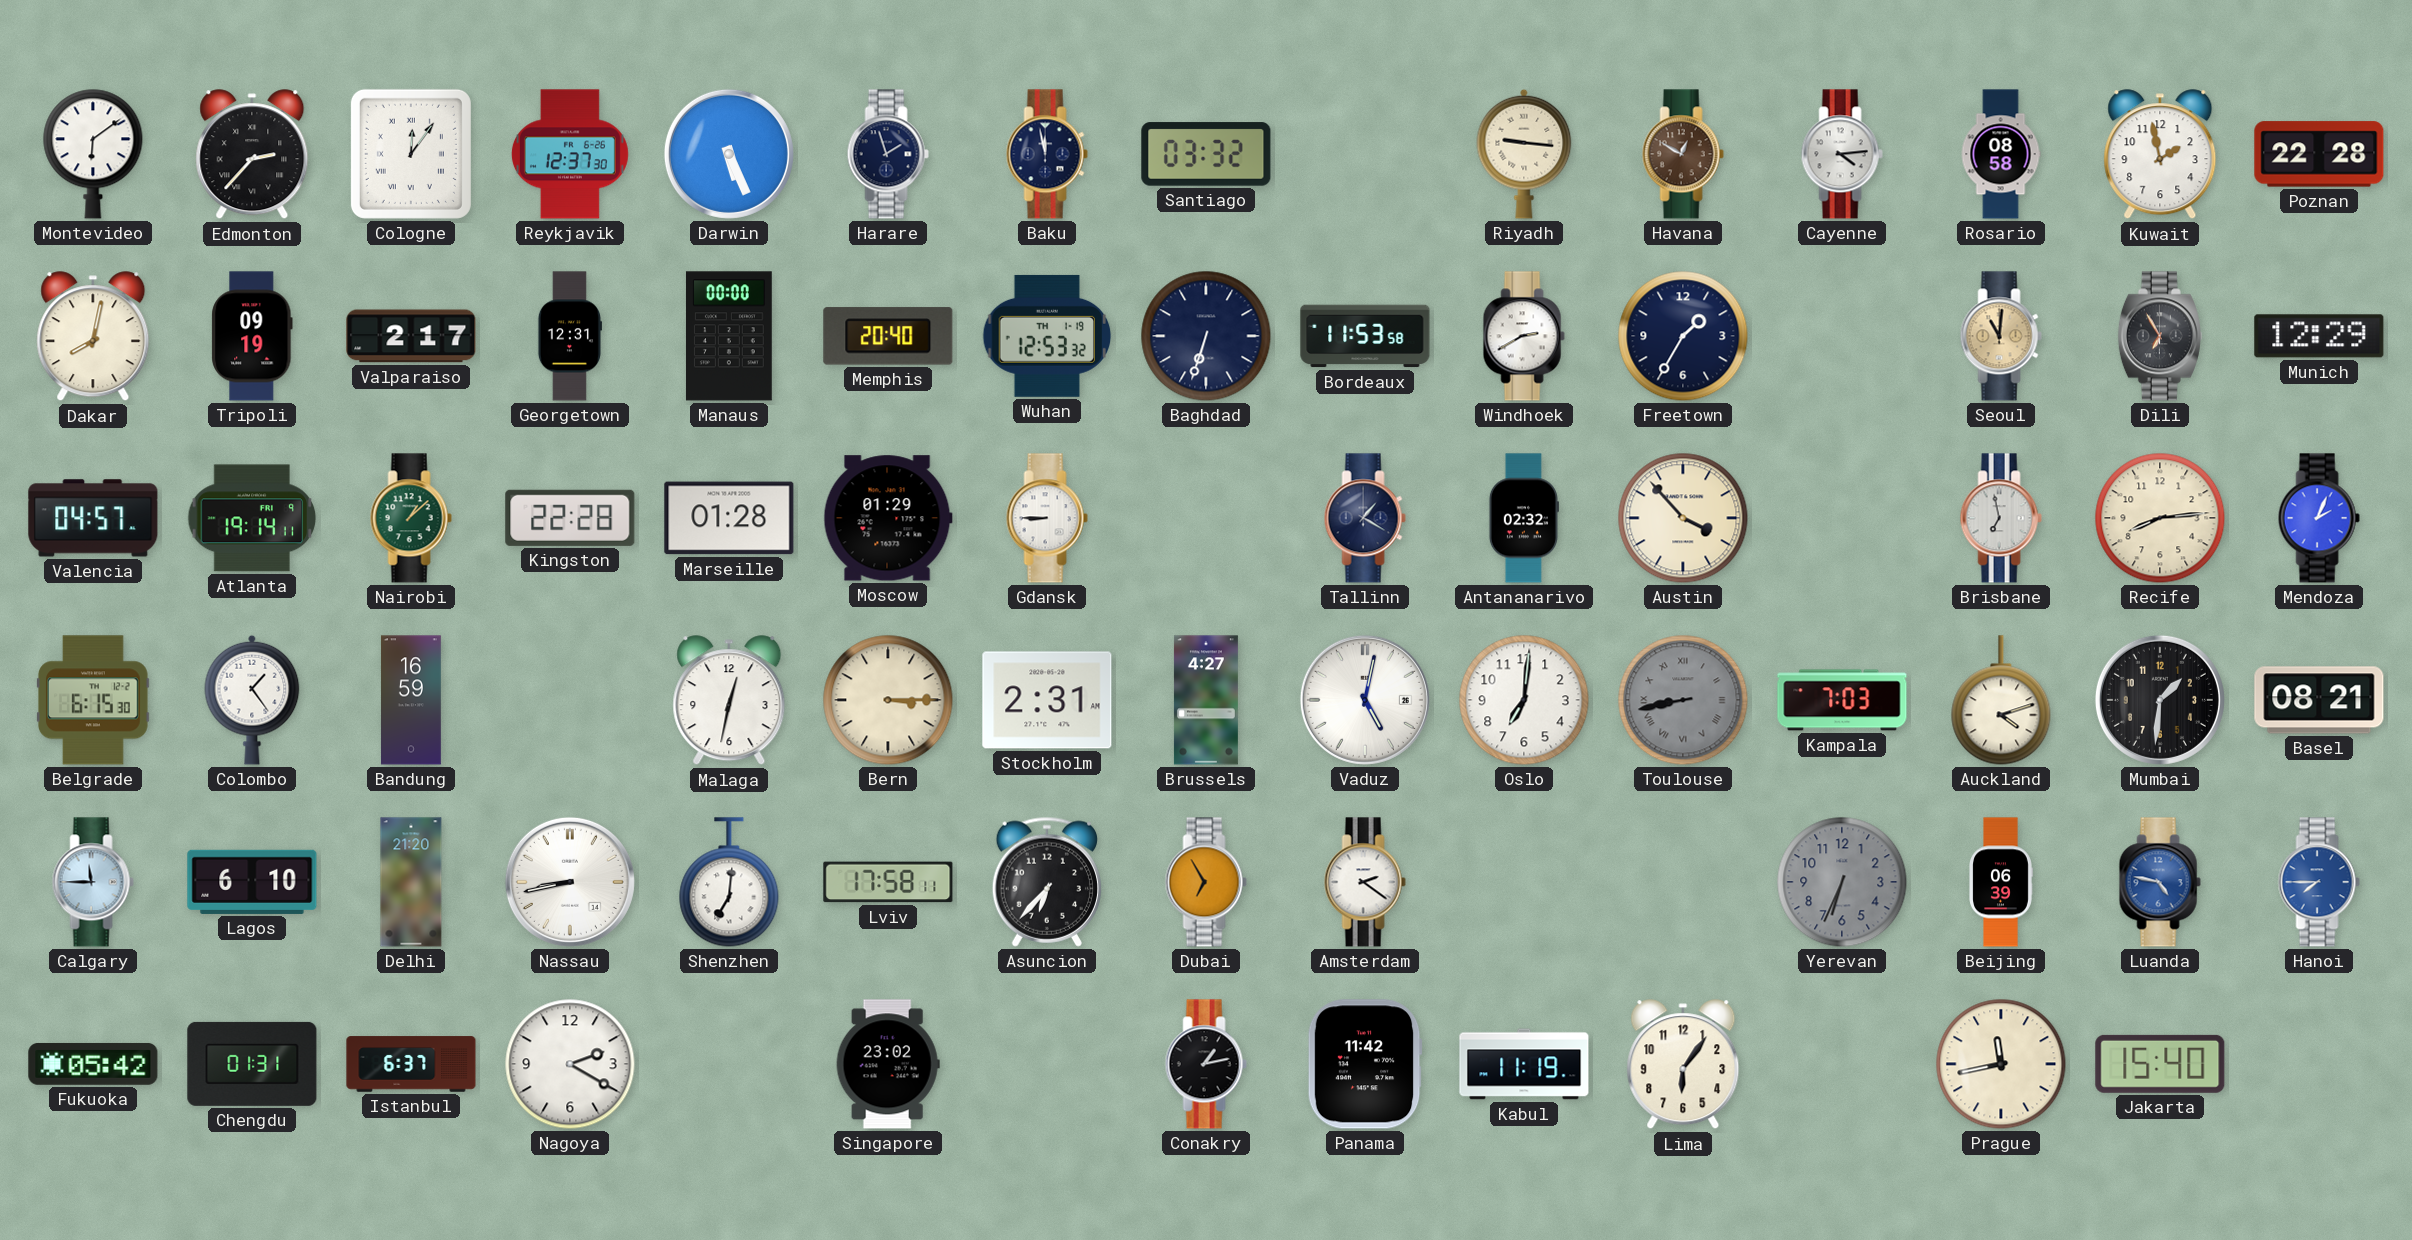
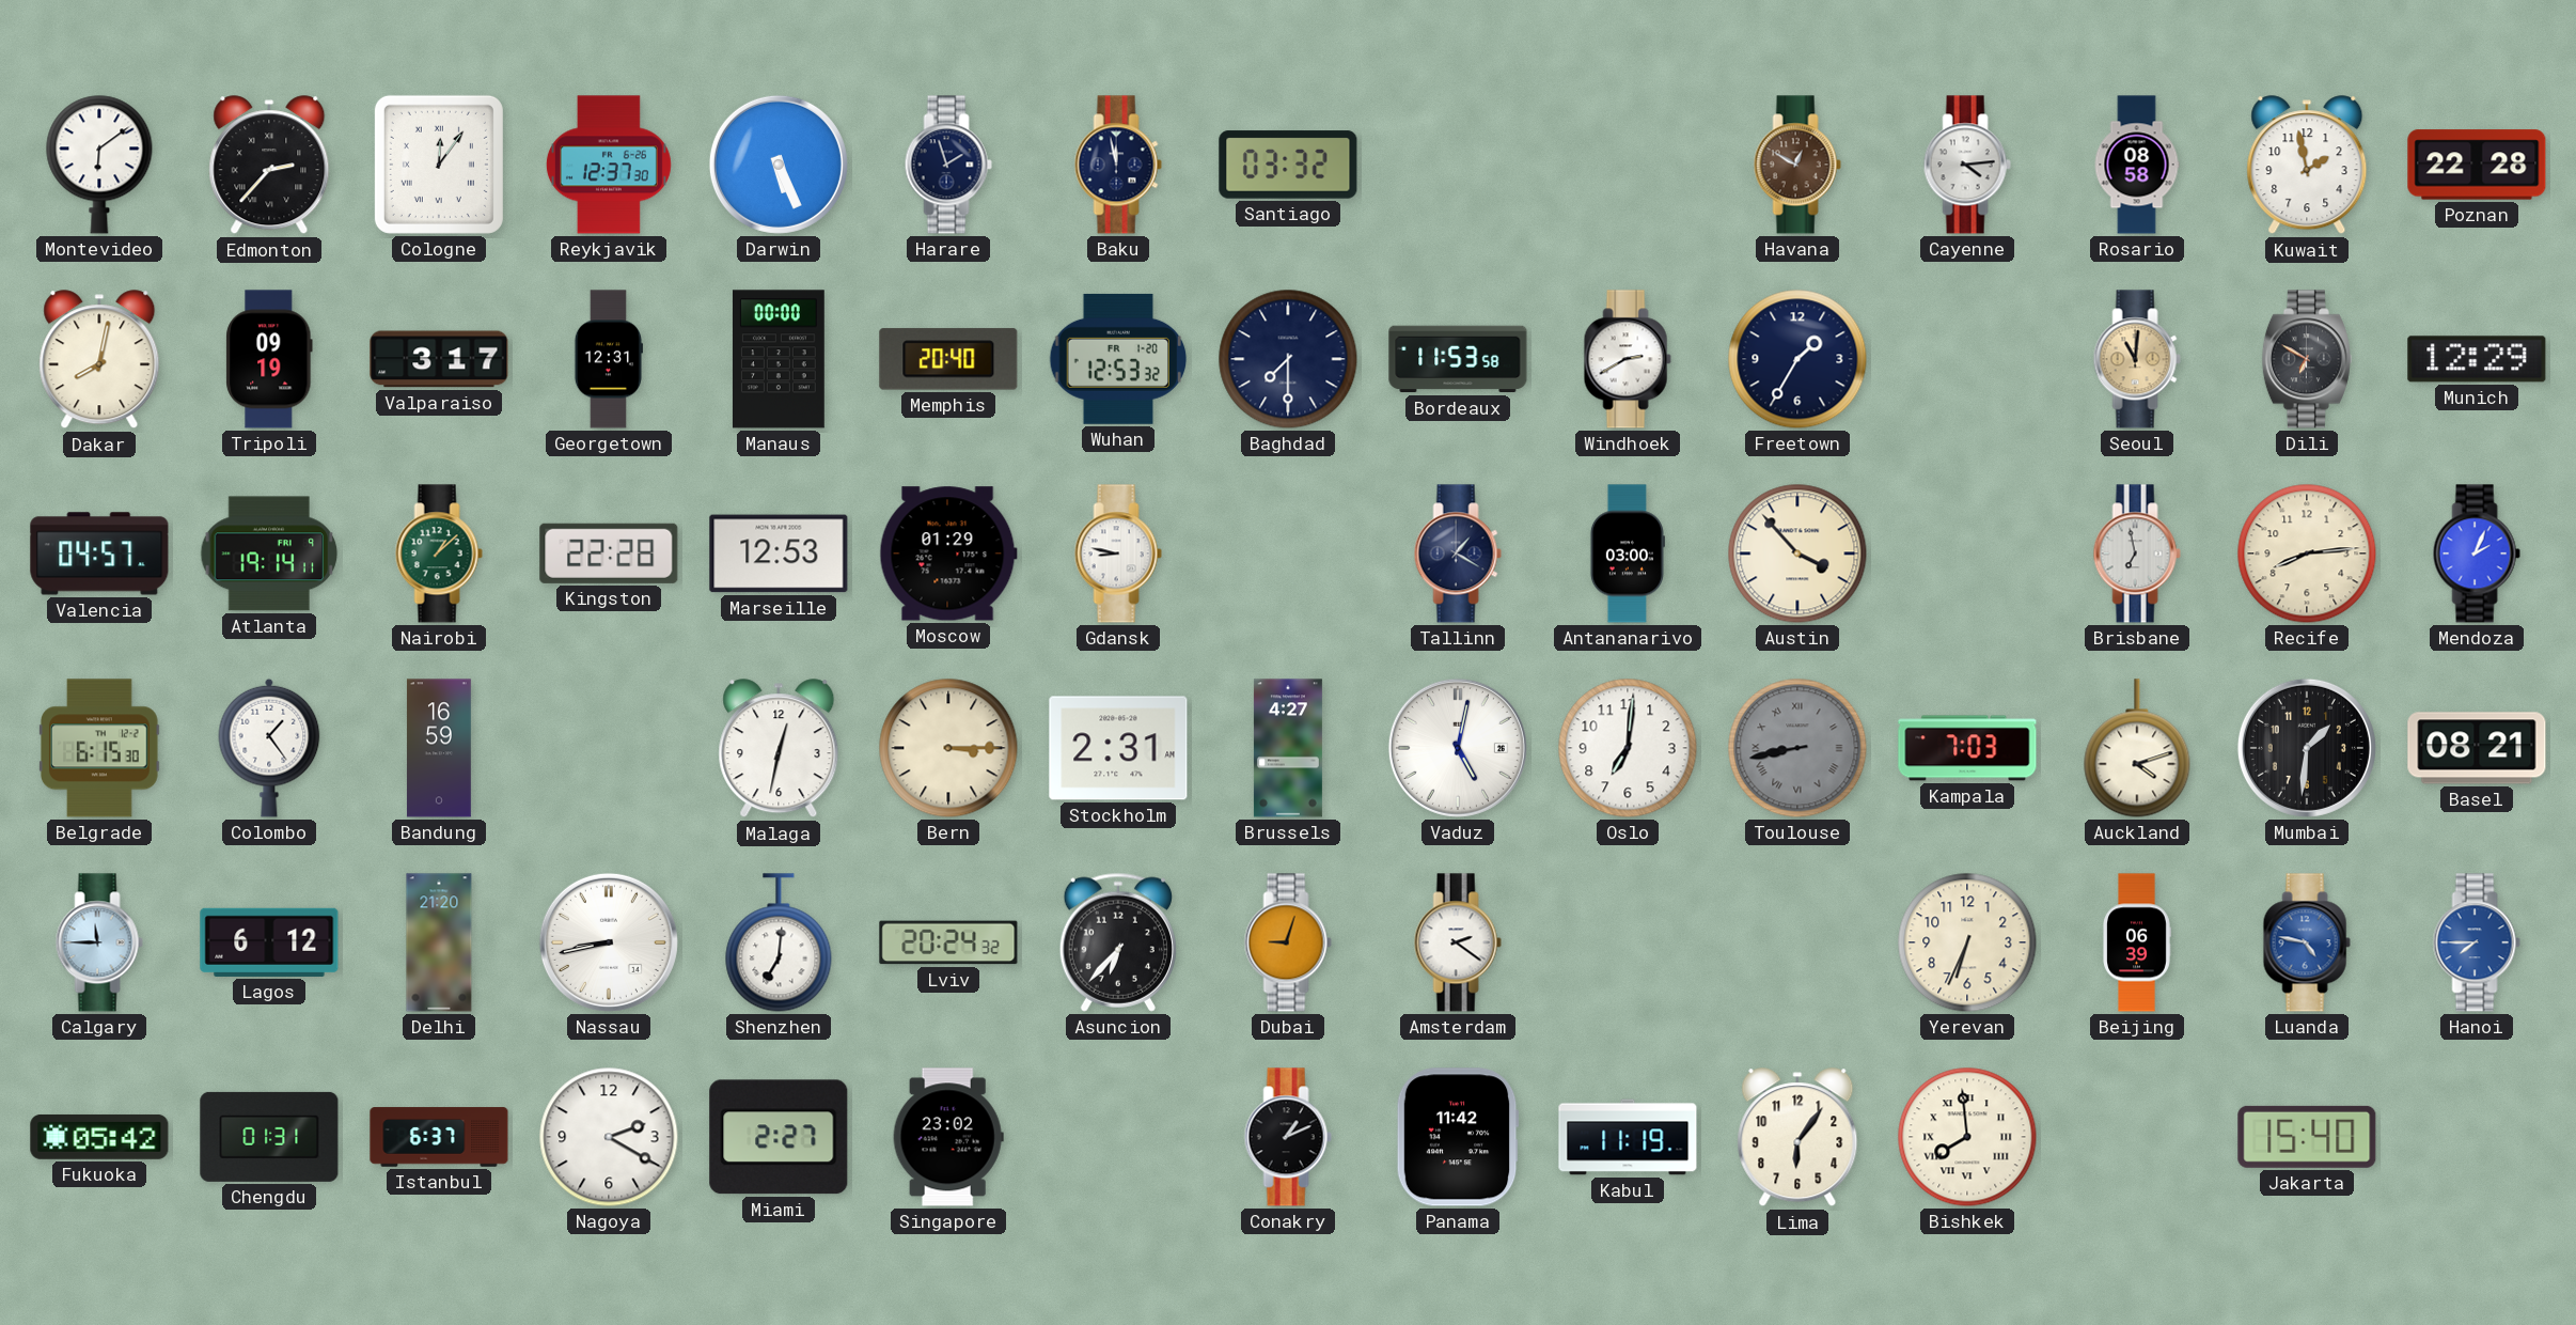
Riyadh: 9:16 -> none (1524, 154)
Valparaiso: 2:17 -> 3:17 (439, 359)
Wuhan date: TH 1-19 -> FR 1-20 (1118, 359)
Baghdad: 6:33 -> 7:30 (1288, 359)
Dili: 6:55 -> 6:50 (2307, 359)
Marseille: 01:28 -> 12:53 (779, 554)
Gdansk: 8:45 -> 8:47 (1118, 554)
Antananarivo: 02:32 -> 03:00 (1628, 554)
Lagos: 6:10 -> 6:12 (269, 942)
Lviv: 17:58 -> 20:24 (948, 942)
Dubai: 6:55 -> 9:03 (1288, 942)
Yerevan dial: grey -> cream (1967, 942)
Miami: none -> 2:27 (779, 1137)
Conakry: 1:13 -> 1:11 (1288, 1137)
Bishkek: none -> 7:59 (1967, 1137)
Prague: 11:43 -> none (2001, 1064)
